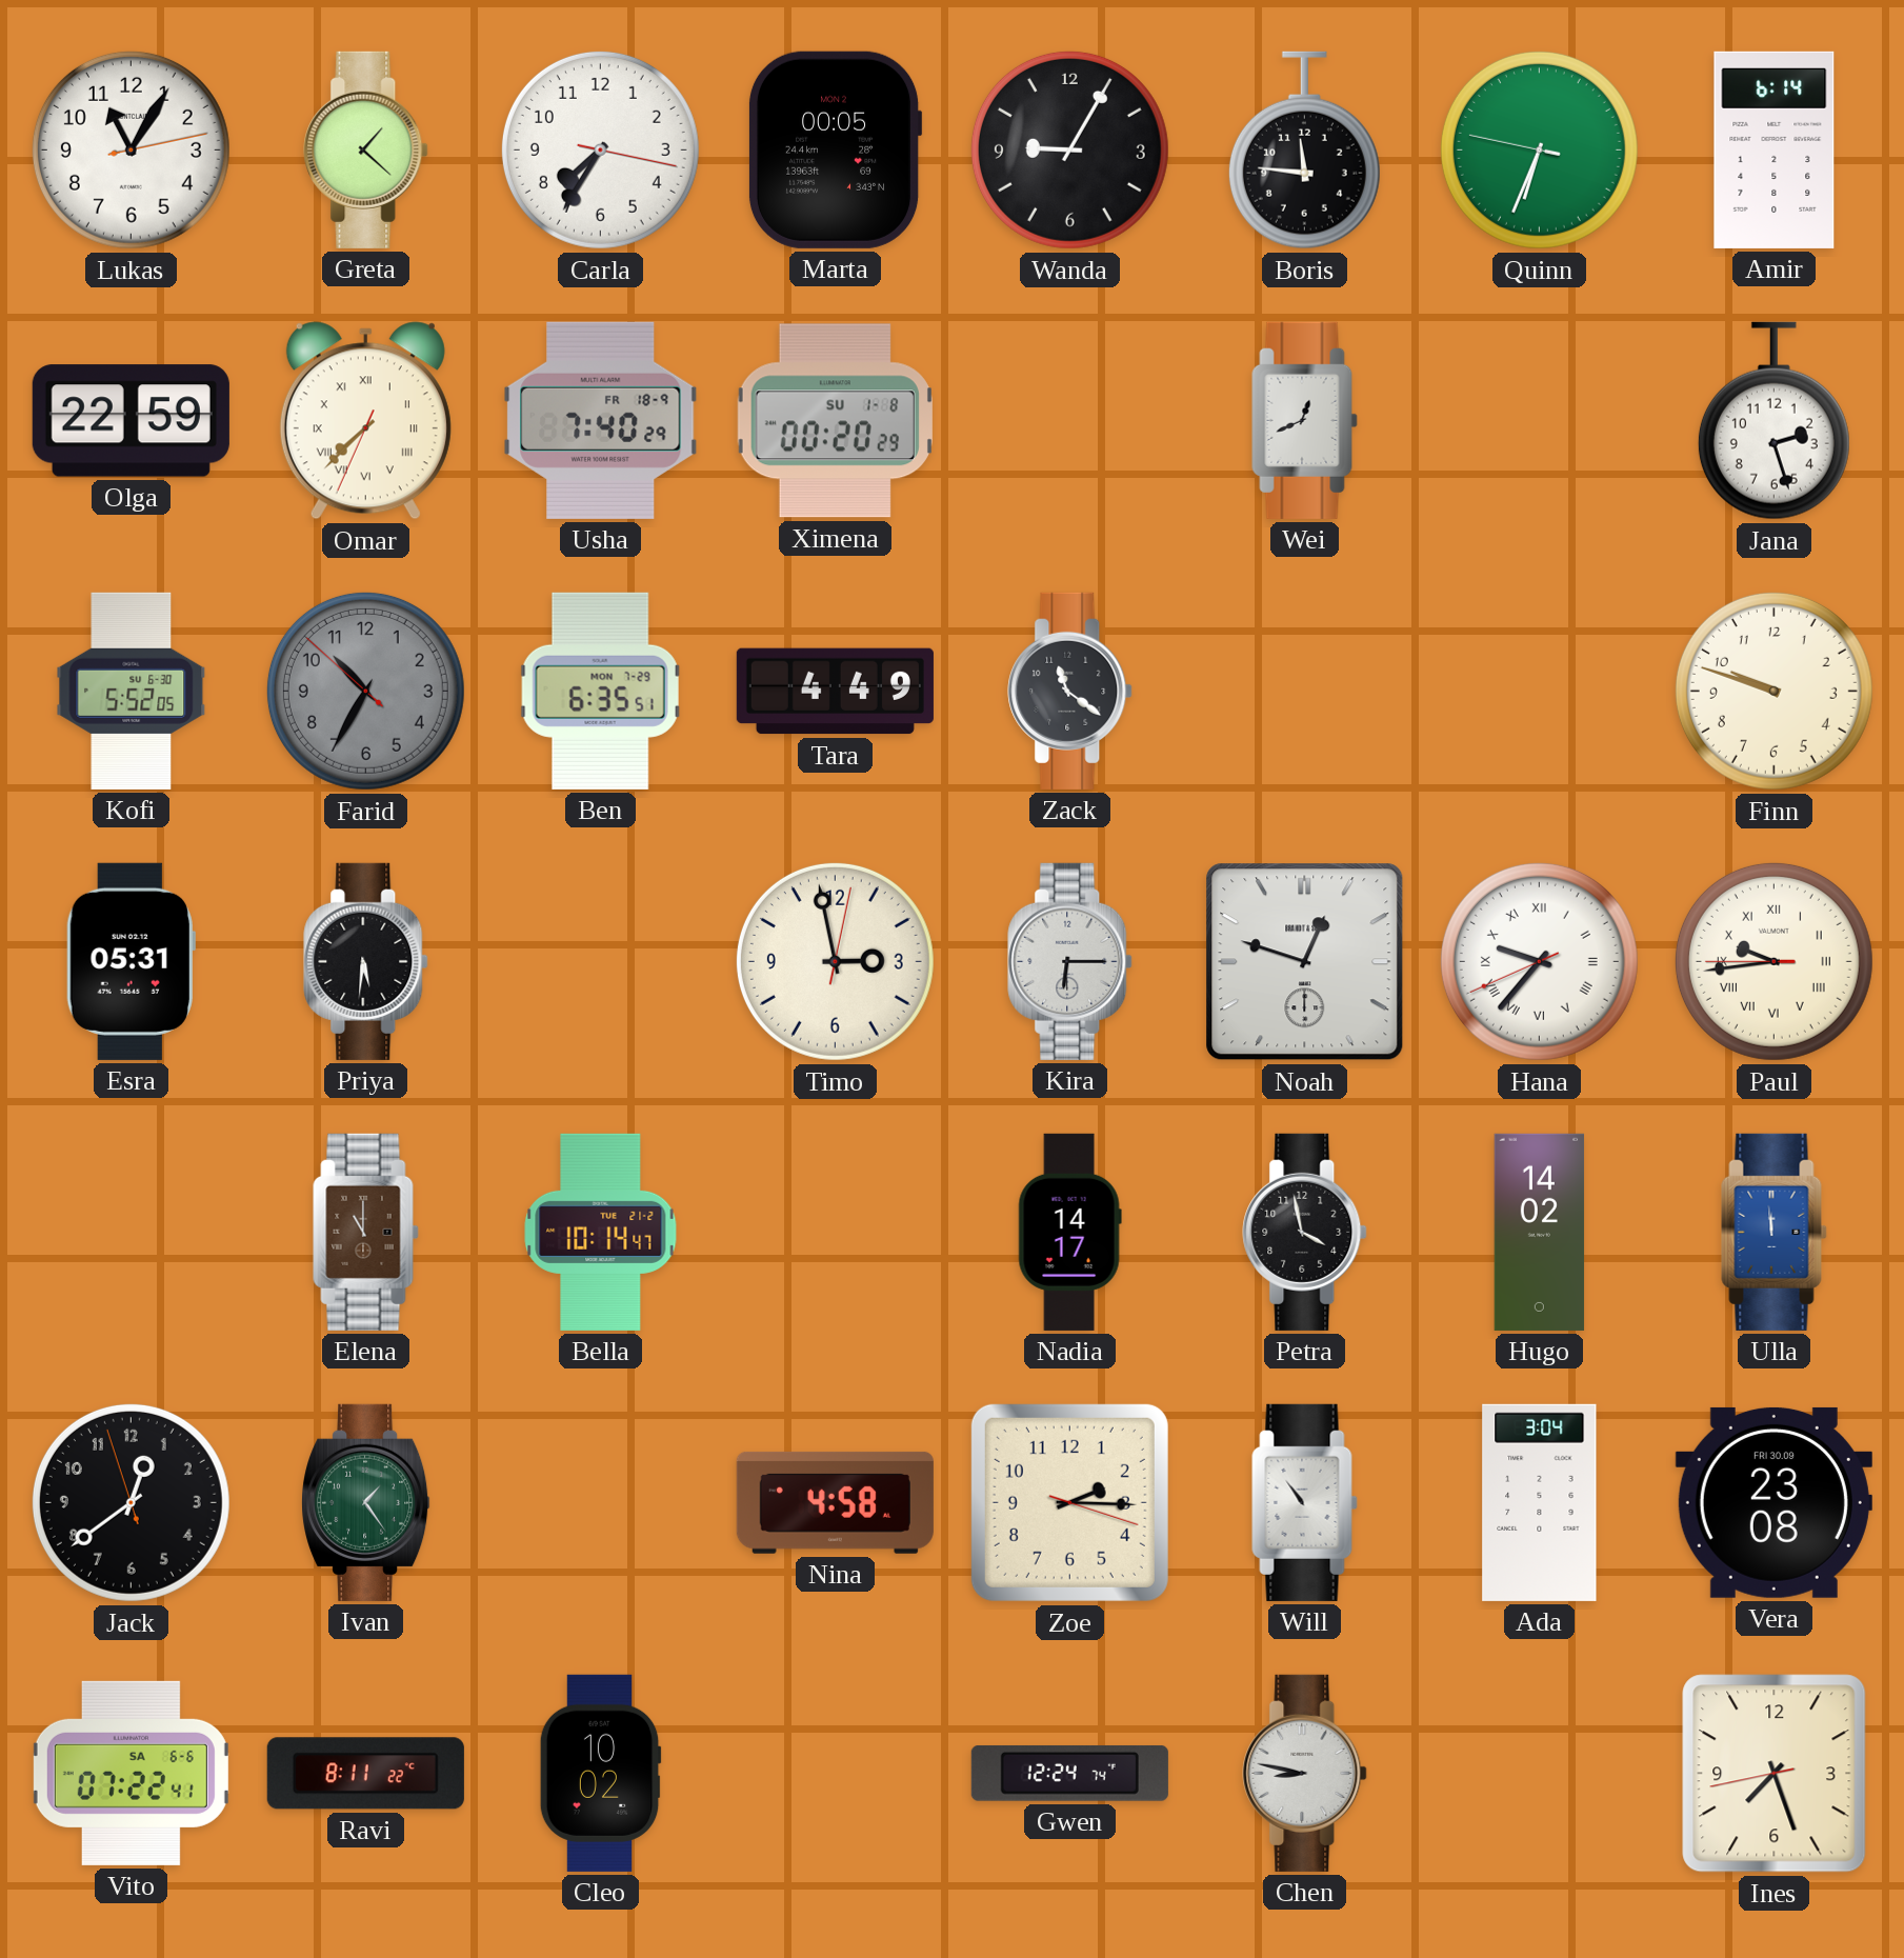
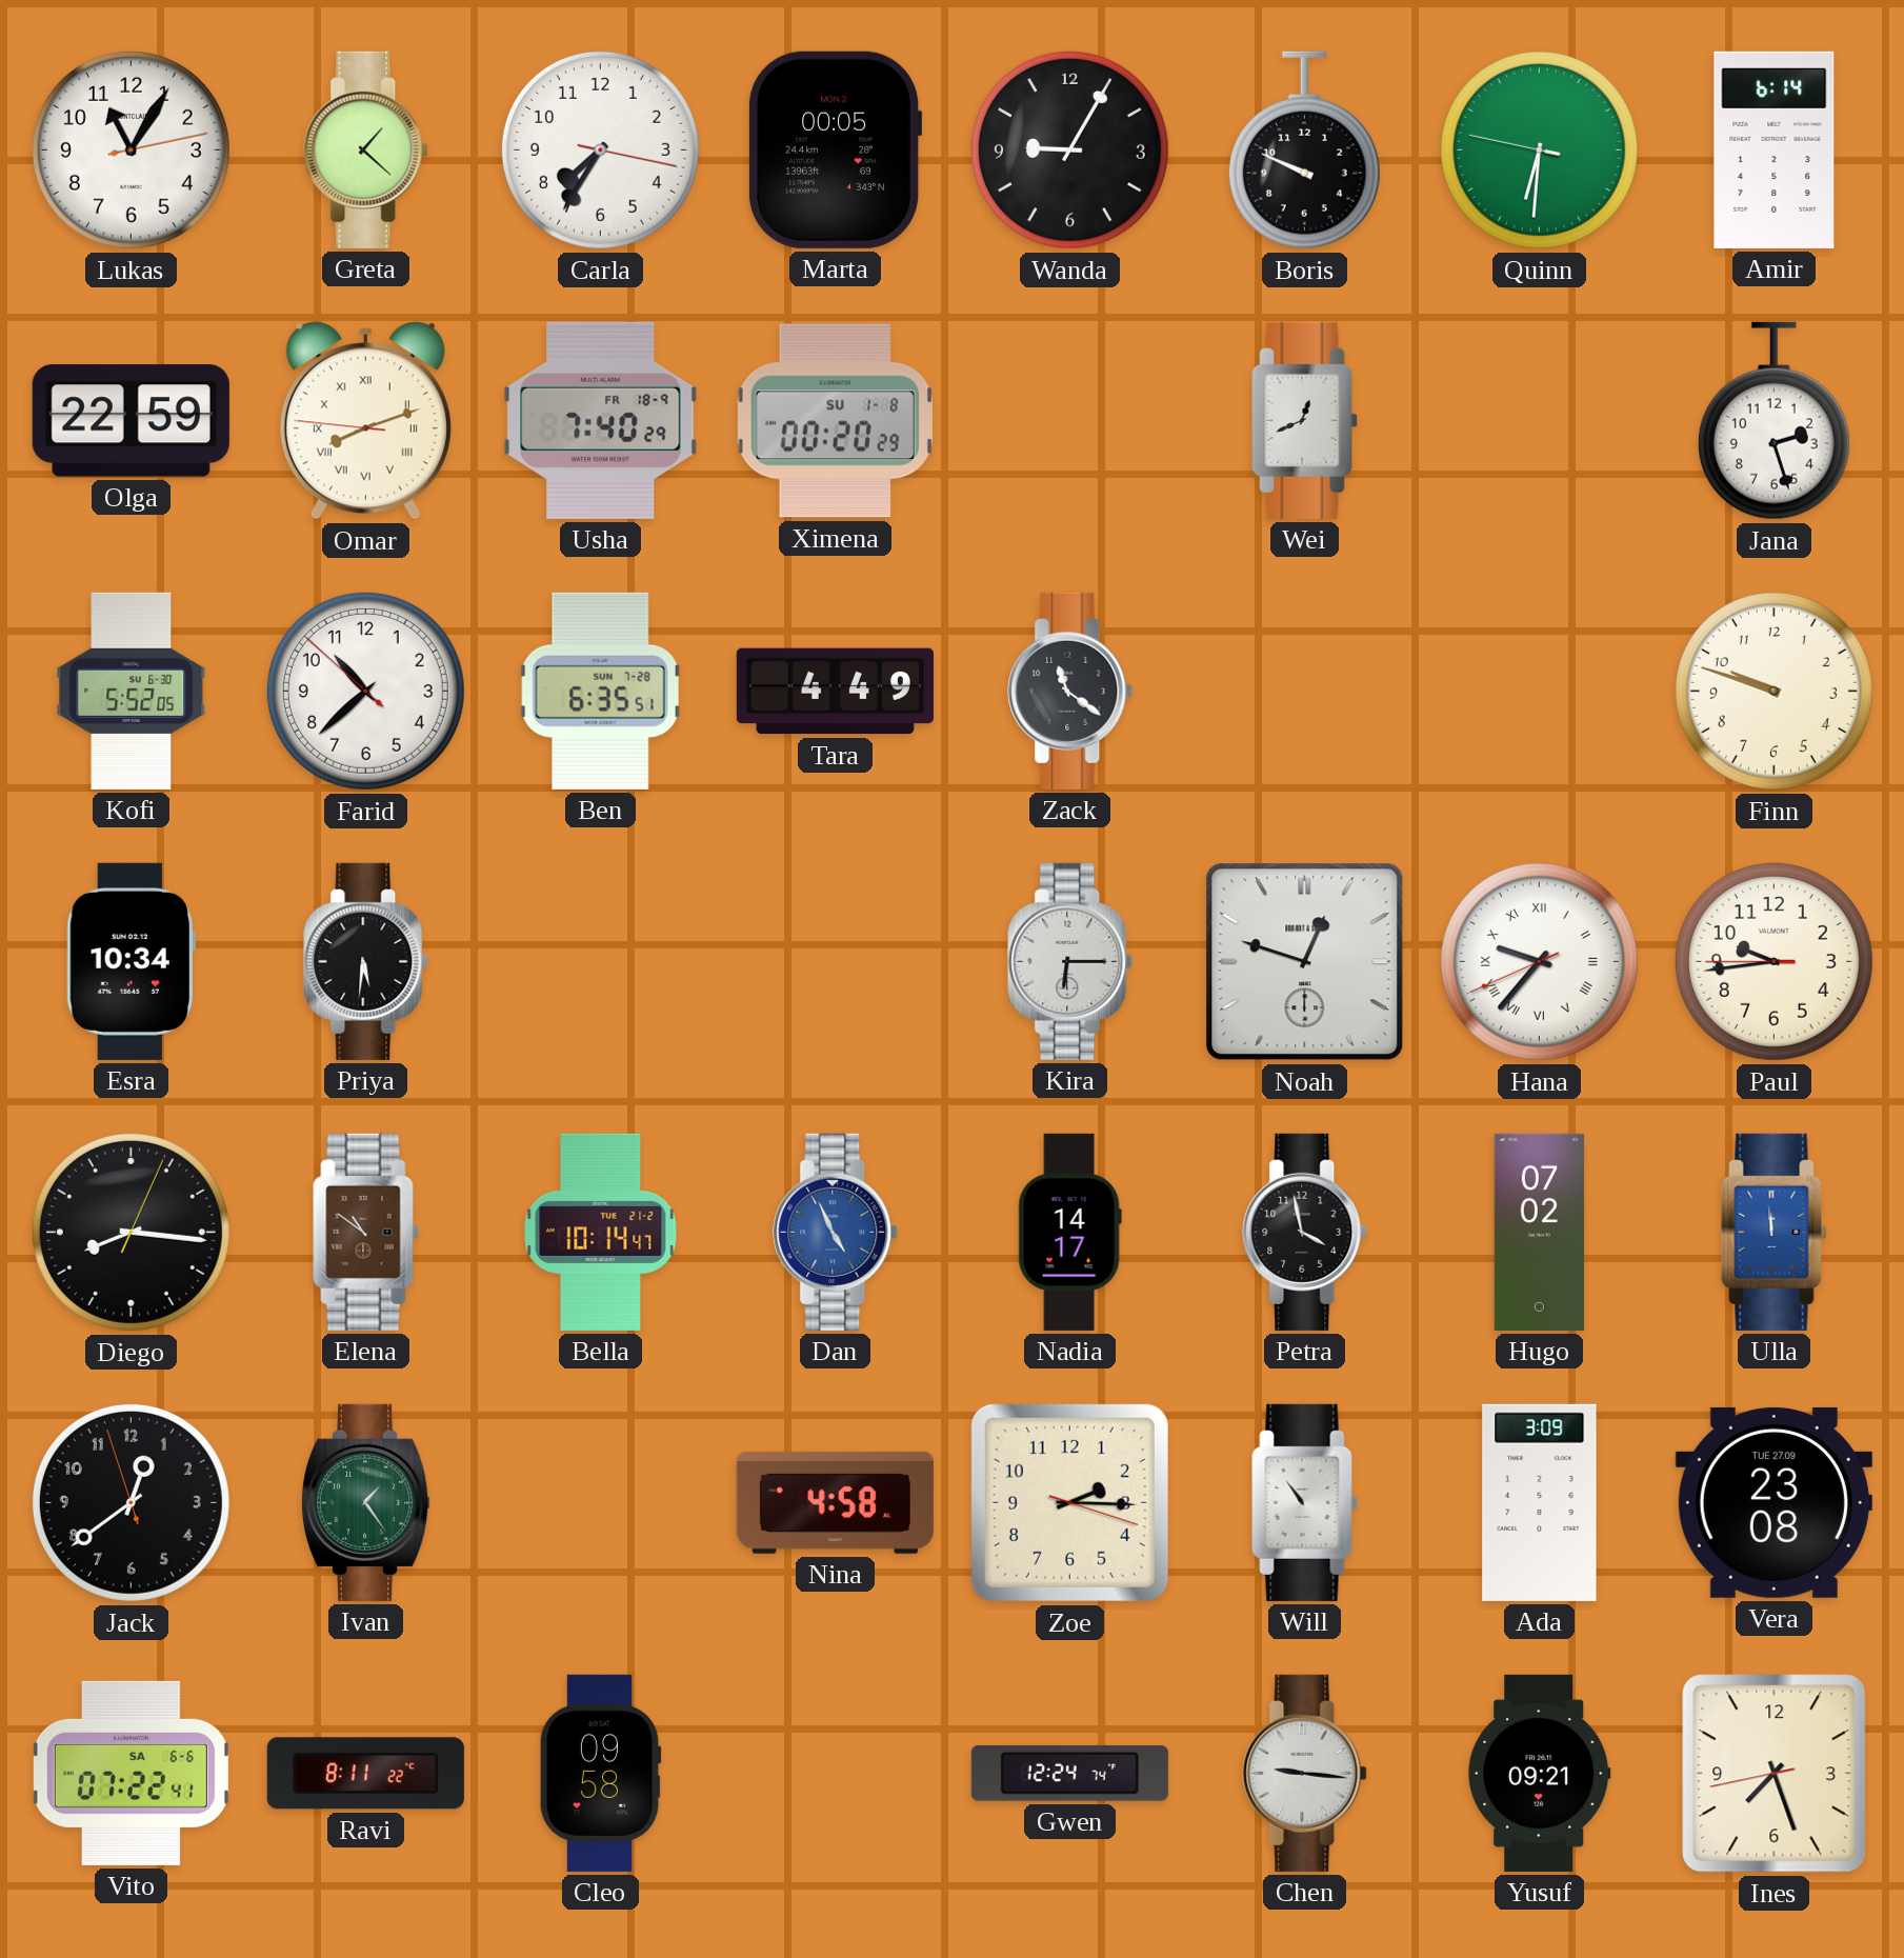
Boris: 11:46 -> 9:49 (1304, 151)
Quinn: 6:33 -> 6:30 (1539, 149)
Omar: 7:37 -> 8:11 (365, 421)
Farid: 10:34 -> 10:37 (365, 691)
Farid dial: grey -> white (365, 691)
Ben date: MON 7-29 -> SUN 7-28 (600, 691)
Esra: 05:31 -> 10:34 (131, 961)
Timo: 2:58 -> none (835, 961)
Paul numerals: Roman -> Arabic (1773, 961)
Diego: none -> 8:16 (131, 1232)
Elena: 11:00 -> 10:51 (366, 1232)
Dan: none -> 4:56 (836, 1232)
Hugo: 14:02 -> 07:02 (1540, 1232)
Ada: 3:04 -> 3:09 (1540, 1502)
Vera date: FRI 30.09 -> TUE 27.09 (1773, 1502)
Cleo: 10:02 -> 09:58 (600, 1773)
Chen: 8:47 -> 9:16 (1305, 1773)
Yusuf: none -> 09:21 (1540, 1773)
